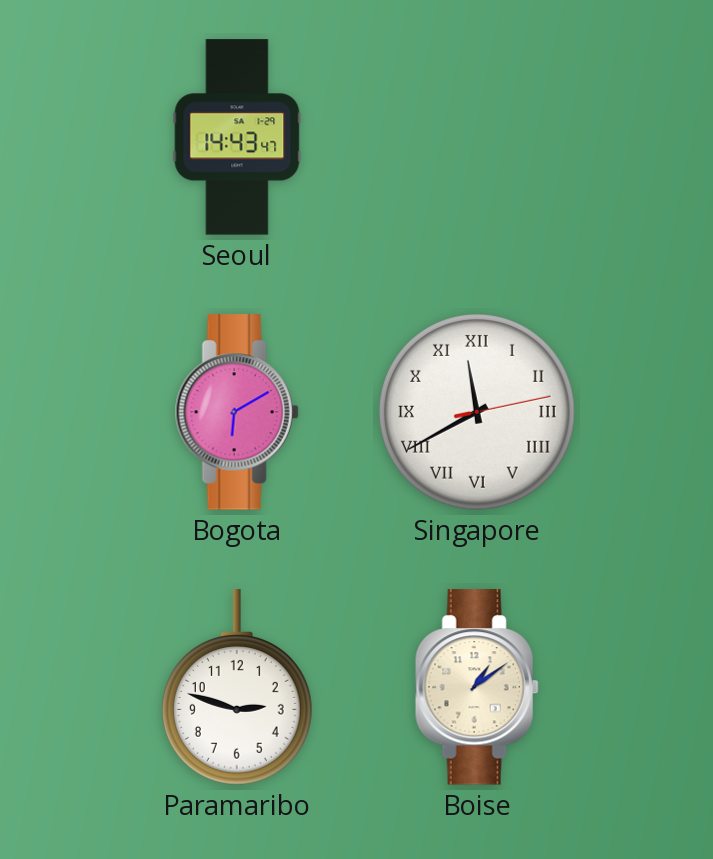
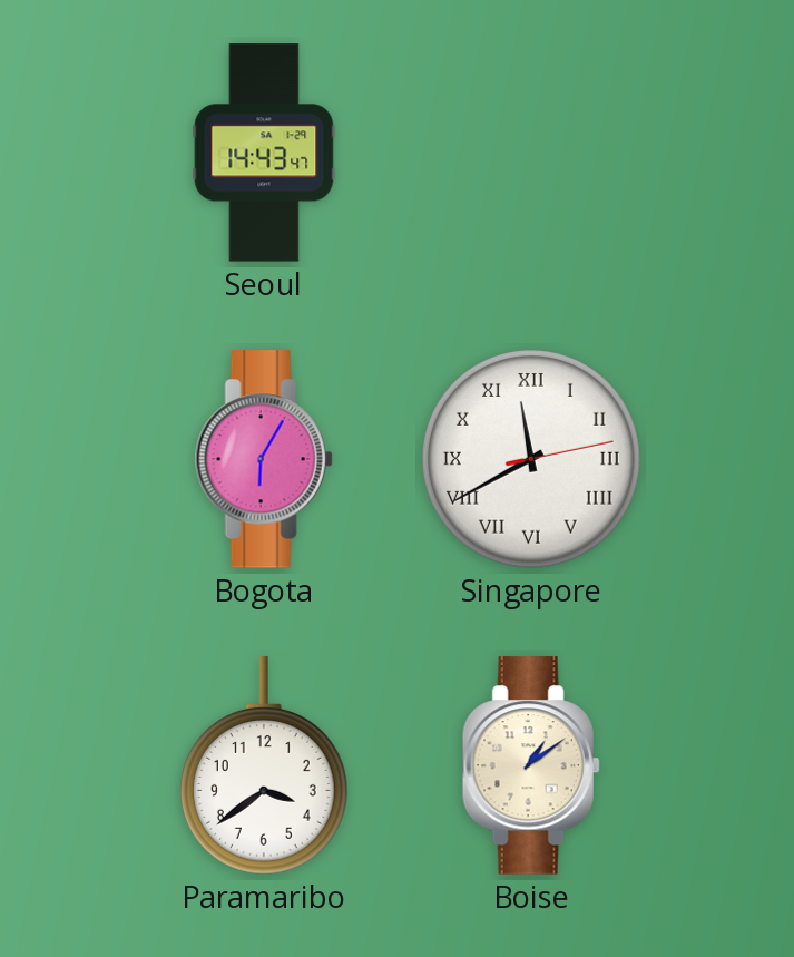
Bogota: 6:10 -> 6:05 (264, 459)
Paramaribo: 2:48 -> 3:39 (264, 765)
